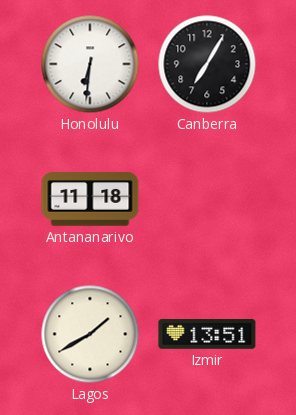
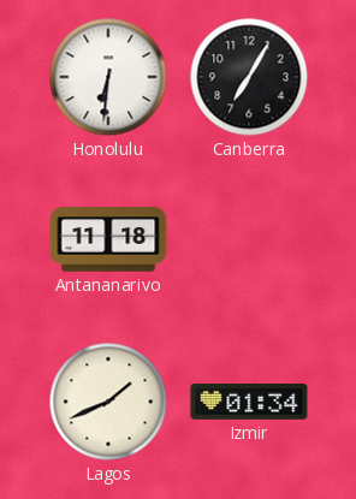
Lagos: 1:40 -> 1:41 (108, 402)
Izmir: 13:51 -> 01:34 (249, 402)
